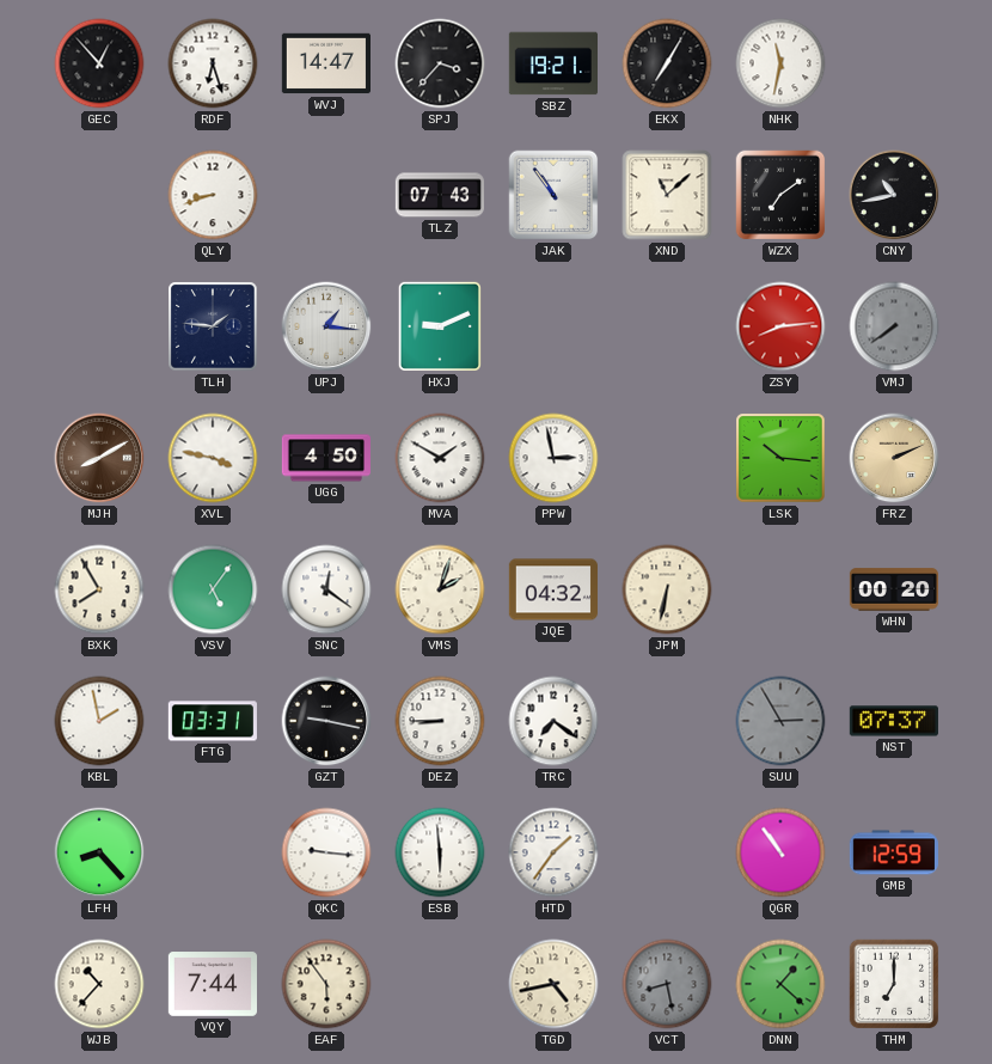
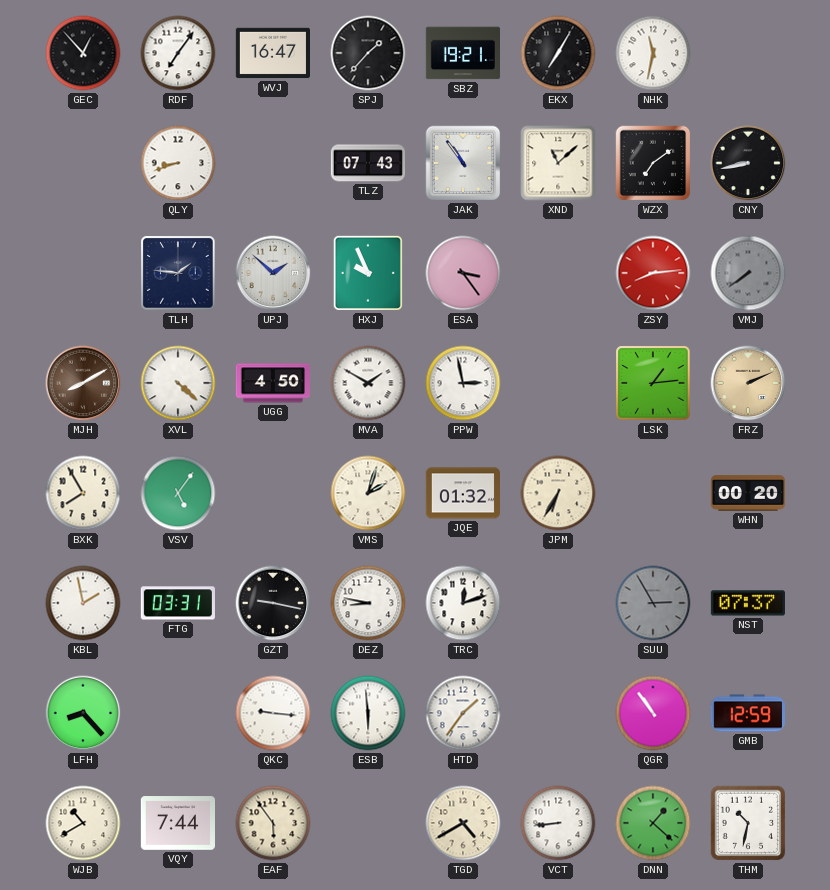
RDF: 6:27 -> 7:06 (178, 53)
WVJ: 14:47 -> 16:47 (272, 53)
SPJ: 3:37 -> 1:37 (368, 53)
CNY: 10:43 -> 8:43 (748, 163)
UPJ: 1:16 -> 1:52 (273, 273)
HXJ: 9:11 -> 9:56 (368, 273)
ESA: none -> 3:24 (463, 273)
XVL: 3:47 -> 4:22 (178, 383)
LSK: 10:16 -> 1:14 (653, 383)
SNC: 12:21 -> none (326, 589)
JQE: 04:32 -> 01:32 (462, 493)
JPM: 6:32 -> 6:35 (558, 493)
DEZ: 8:45 -> 8:47 (368, 603)
TRC: 7:21 -> 12:12 (463, 603)
WJB: 10:37 -> 10:40 (83, 823)
TGD: 4:43 -> 4:40 (463, 823)
VCT: 8:28 -> 8:44 (558, 823)
VCT dial: grey -> white (558, 823)
THM: 7:00 -> 10:32 (748, 823)
